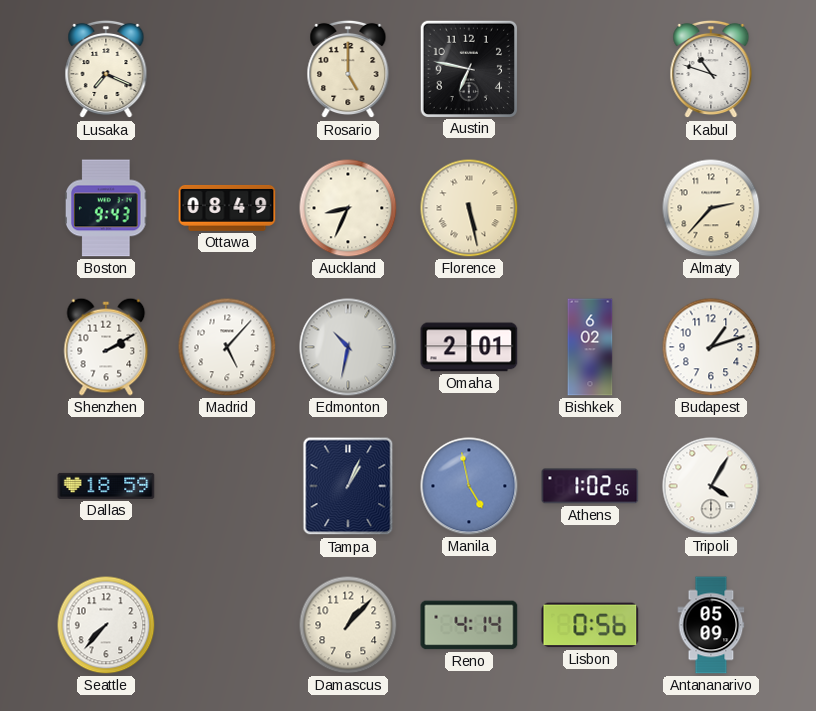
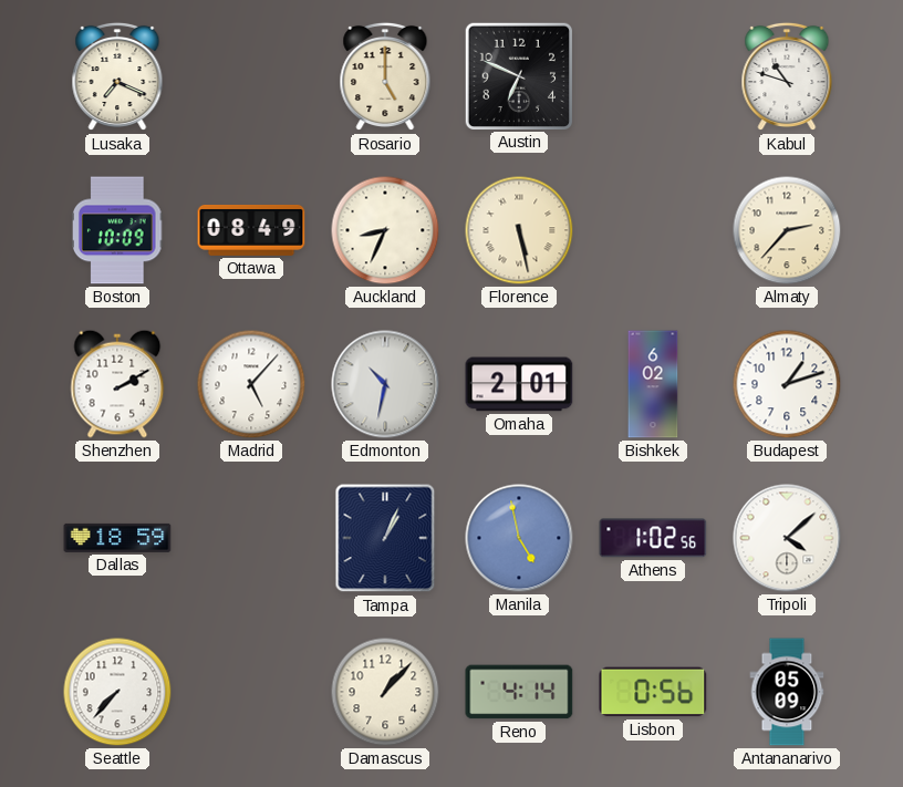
Austin: 6:47 -> 6:49 (518, 75)
Boston: 9:43 -> 10:09 (118, 230)
Tripoli: 4:05 -> 4:08 (787, 538)
